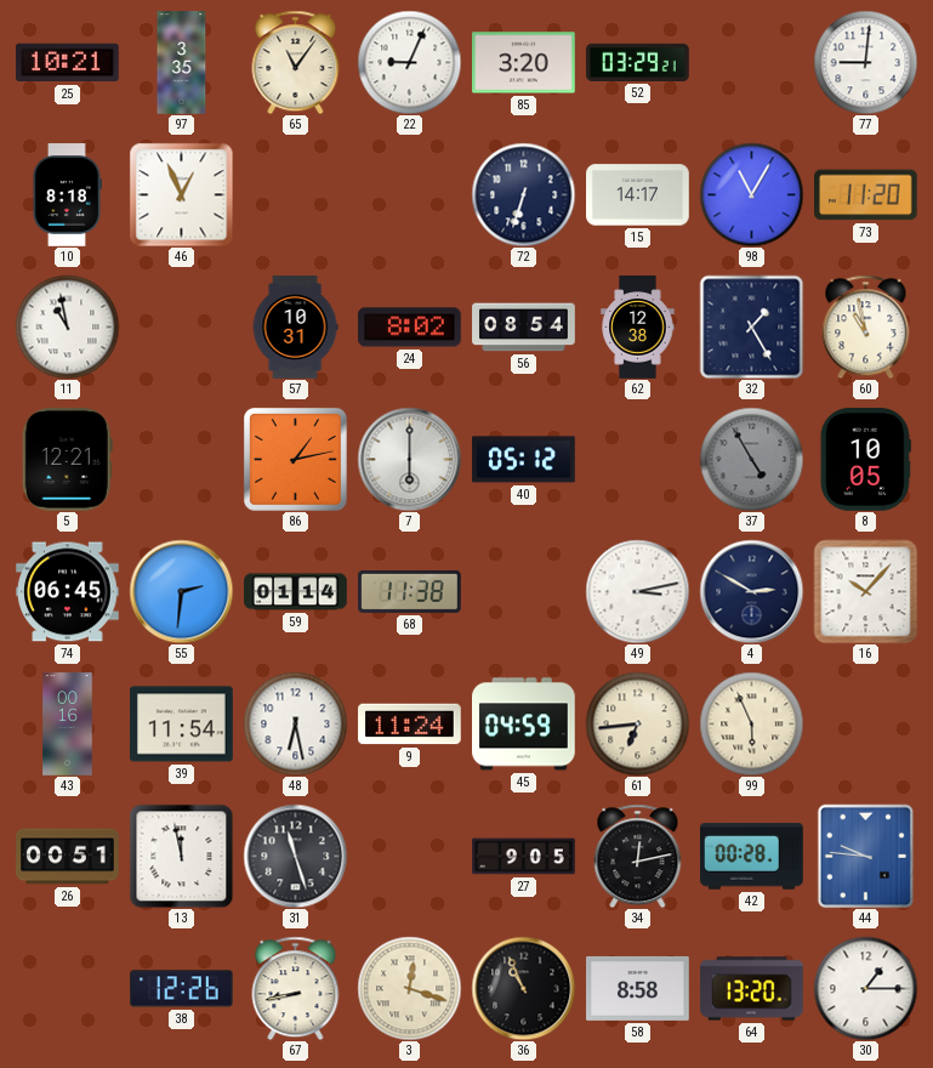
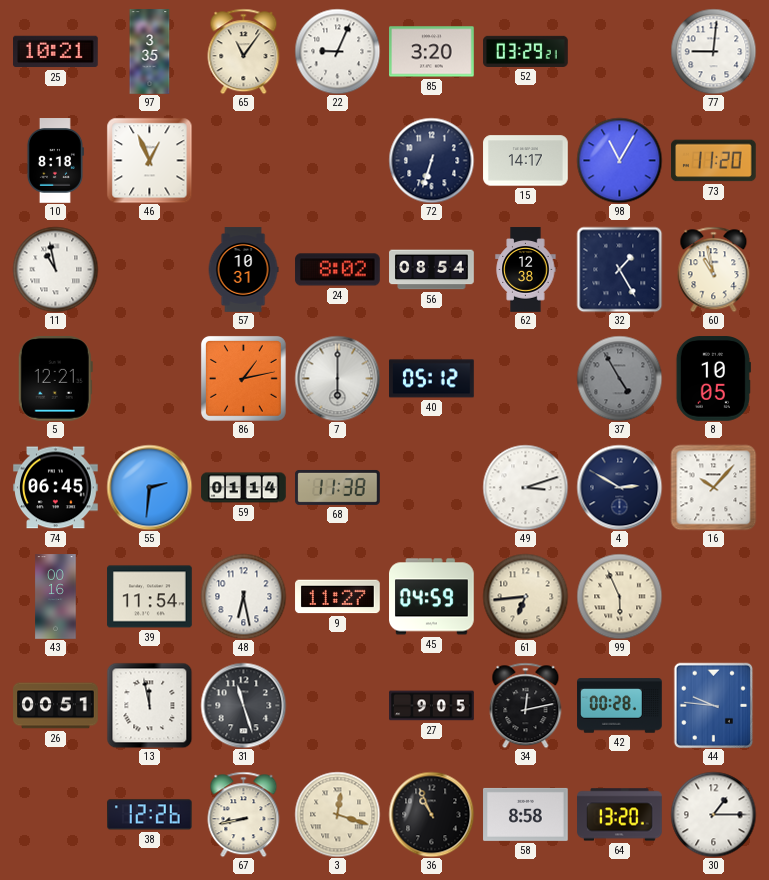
49: 3:13 -> 3:12 (525, 487)
9: 11:24 -> 11:27 (338, 597)
